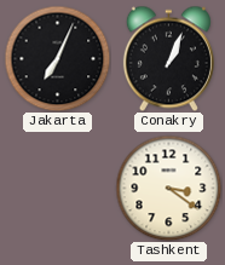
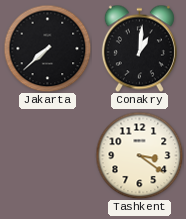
Jakarta: 7:04 -> 7:38 (47, 48)
Conakry: 1:04 -> 1:01 (139, 48)
